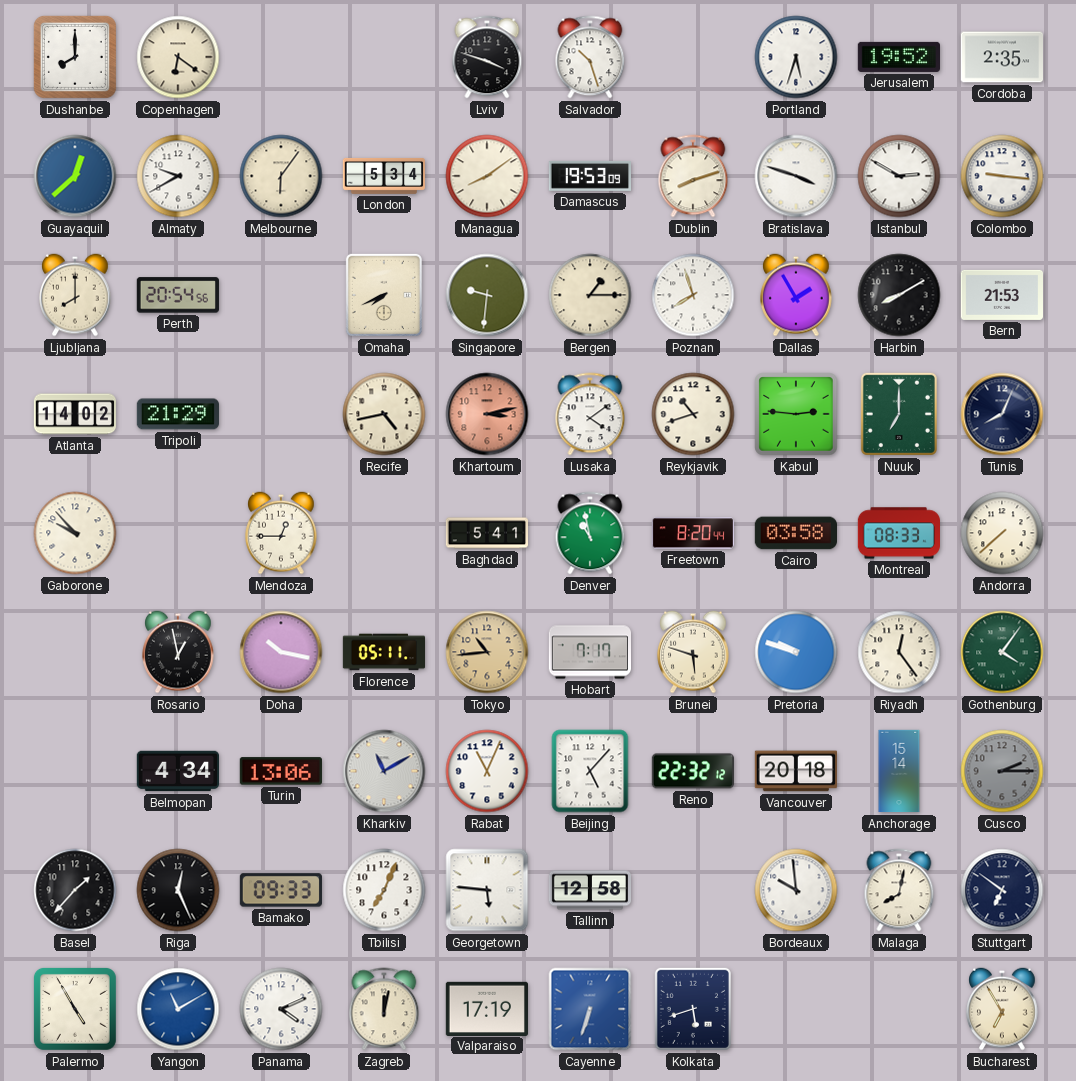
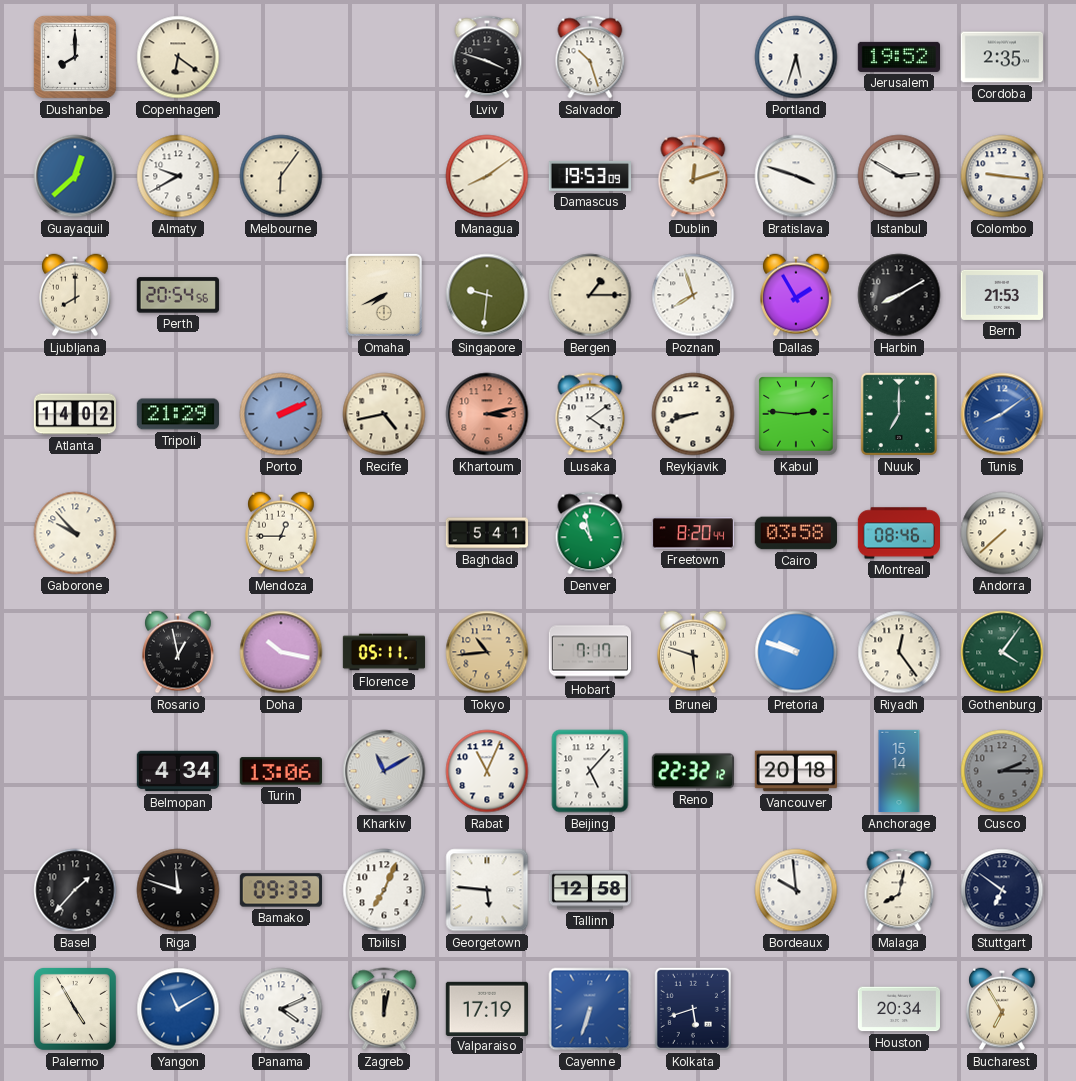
London: 5:34 -> none (384, 176)
Dublin: 8:12 -> 12:12 (693, 176)
Porto: none -> 2:11 (281, 414)
Reykjavik: 10:42 -> 8:42 (693, 414)
Tunis: 8:04 -> 8:09 (1002, 414)
Tunis dial: navy -> blue (1002, 414)
Montreal: 08:33 -> 08:46 (898, 533)
Riga: 12:26 -> 11:48 (178, 890)
Houston: none -> 20:34 (898, 1009)
